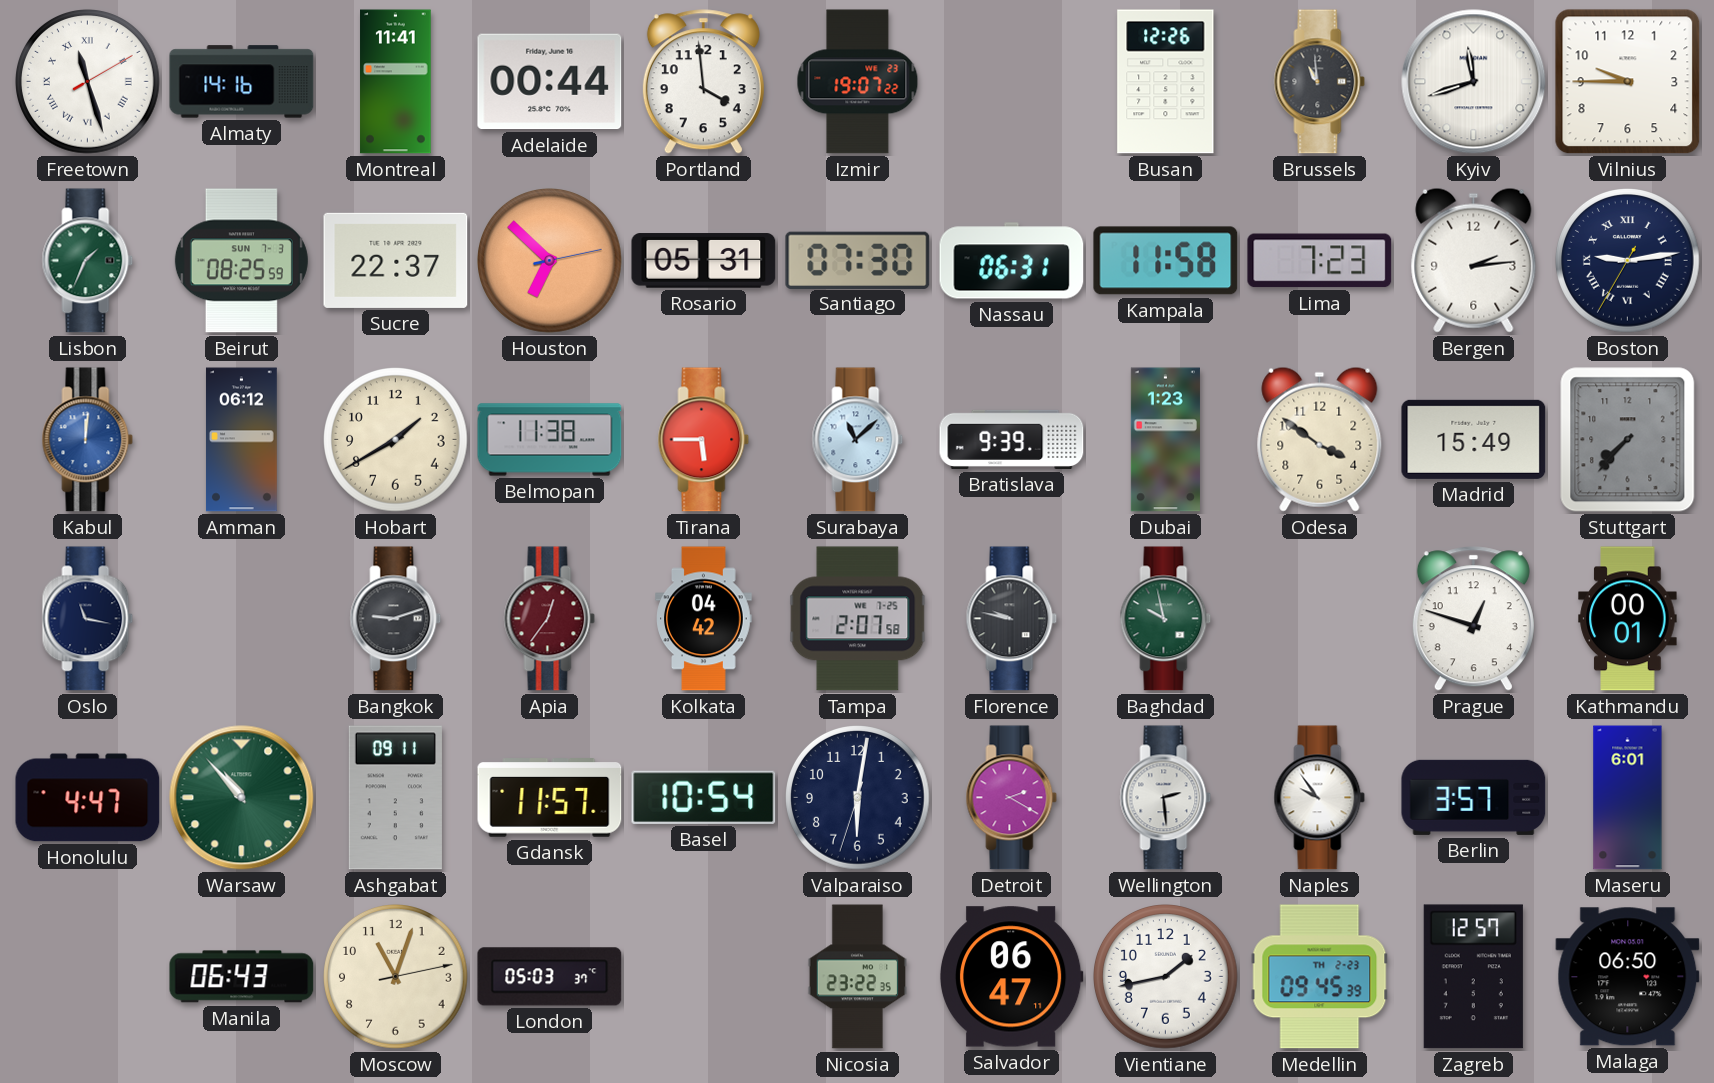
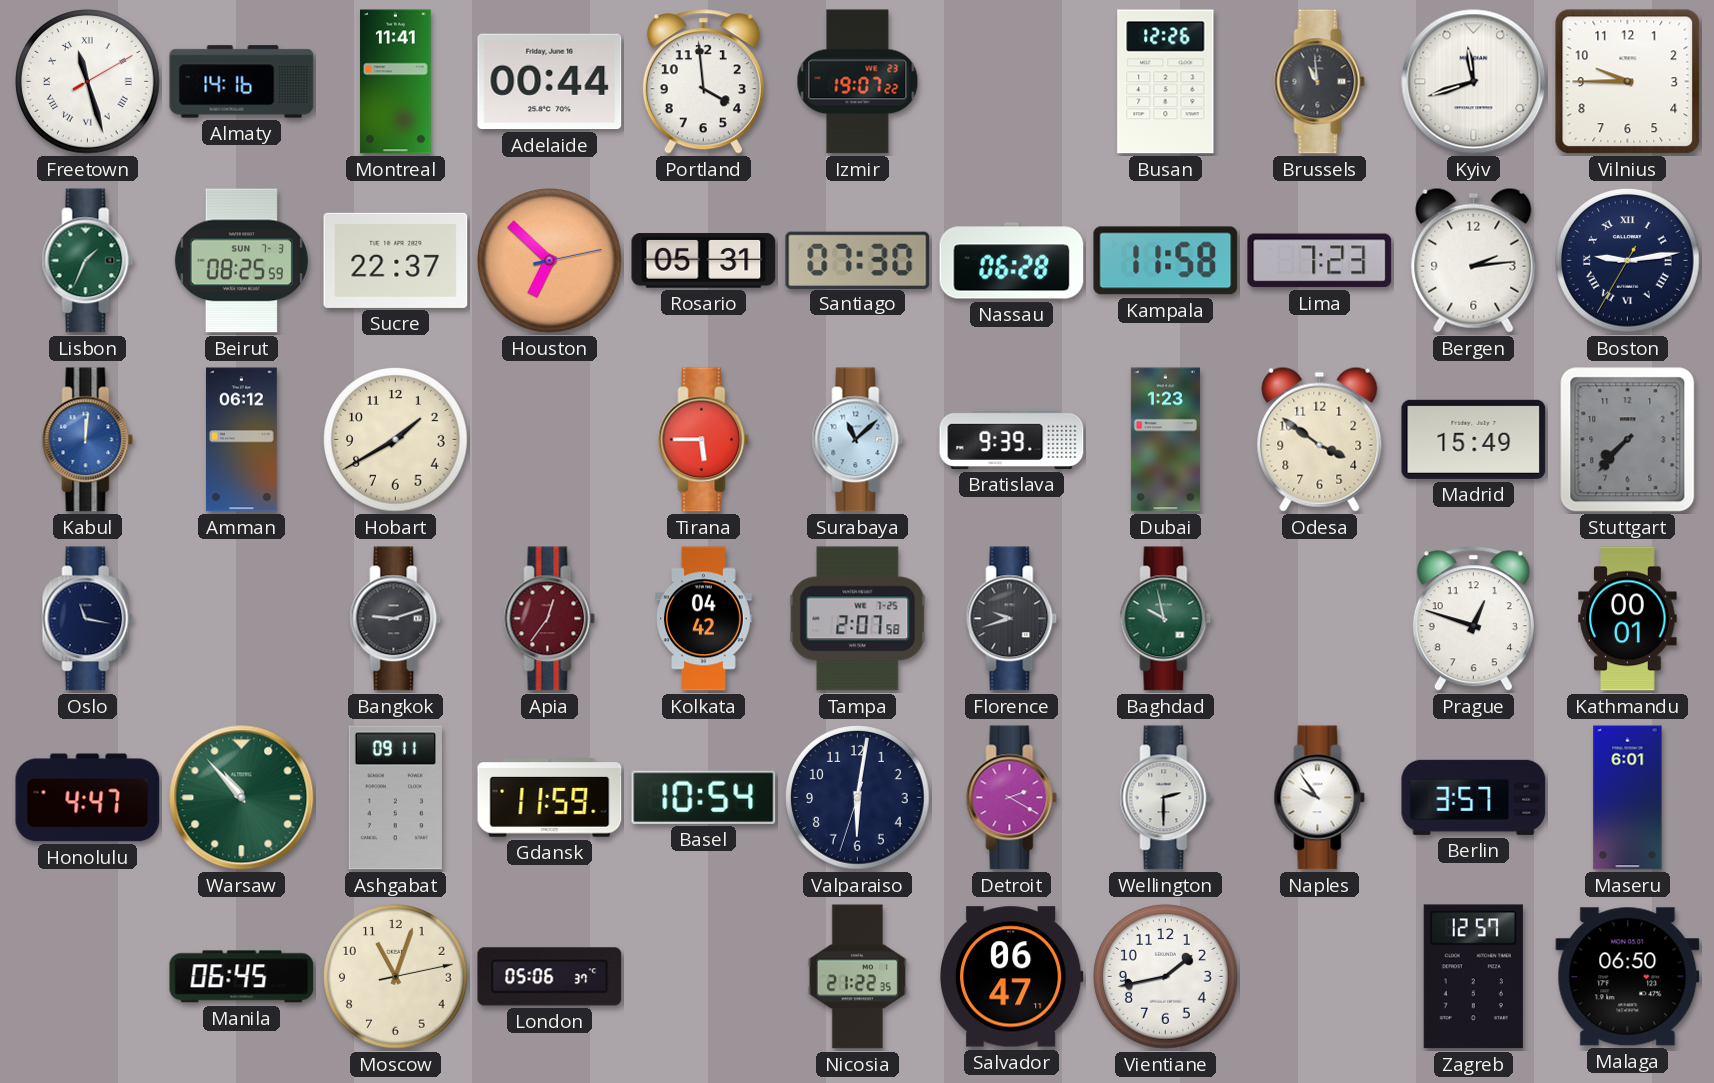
Nassau: 06:31 -> 06:28 (1012, 261)
Belmopan: 11:38 -> none (550, 440)
Florence: 9:47 -> 9:42 (1012, 619)
Gdansk: 11:57 -> 11:59 (550, 798)
Wellington: 2:29 -> 2:30 (1166, 798)
Manila: 06:43 -> 06:45 (242, 977)
London: 05:03 -> 05:06 (550, 977)
Nicosia: 23:22 -> 21:22 (857, 977)
Medellin: 09:45 -> none (1320, 977)
